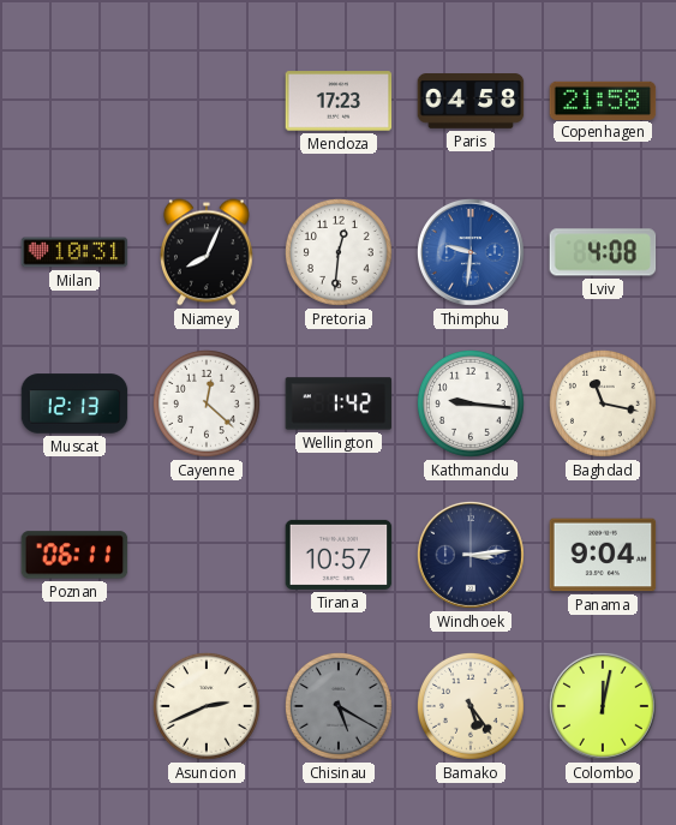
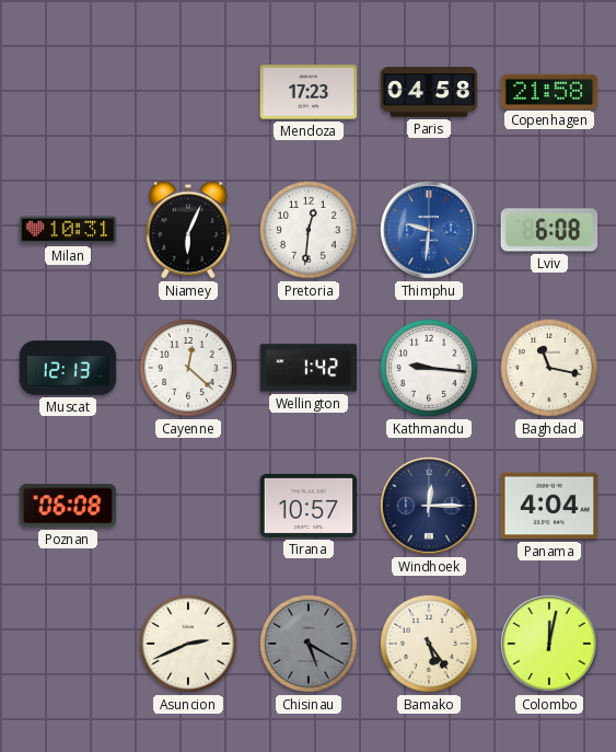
Niamey: 8:04 -> 6:04 (189, 230)
Lviv: 4:08 -> 6:08 (549, 230)
Poznan: 06:11 -> 06:08 (68, 506)
Windhoek: 3:14 -> 12:15 (429, 506)
Panama: 9:04 -> 4:04 (549, 506)
